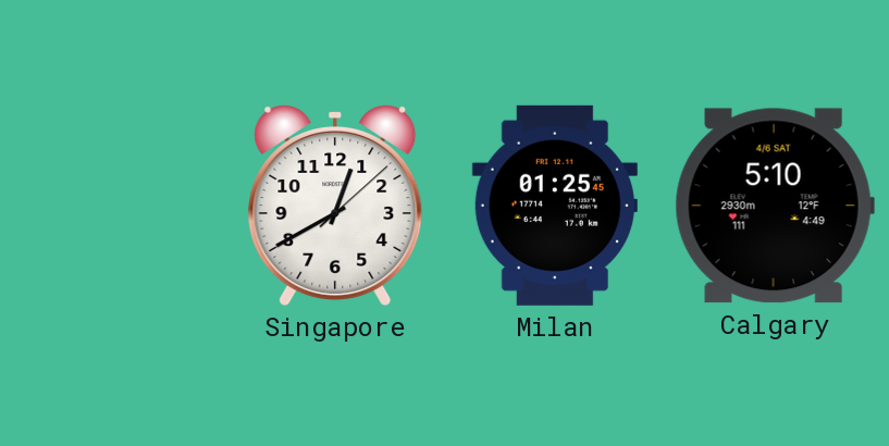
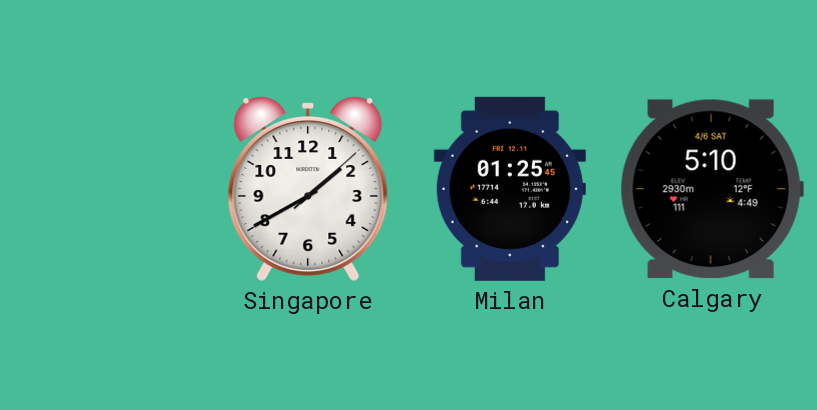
Singapore: 12:40 -> 1:40 (308, 189)
